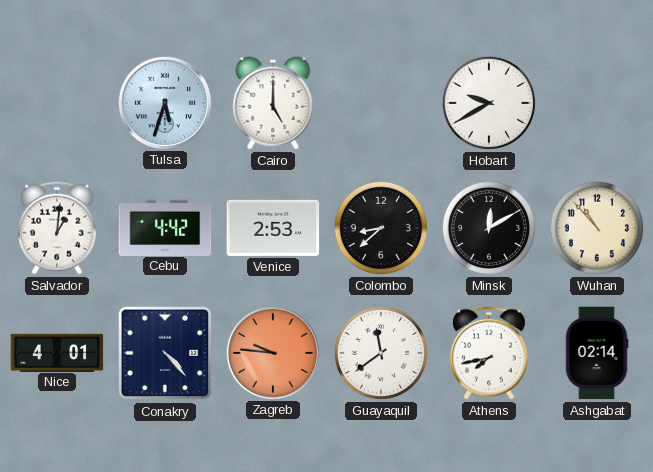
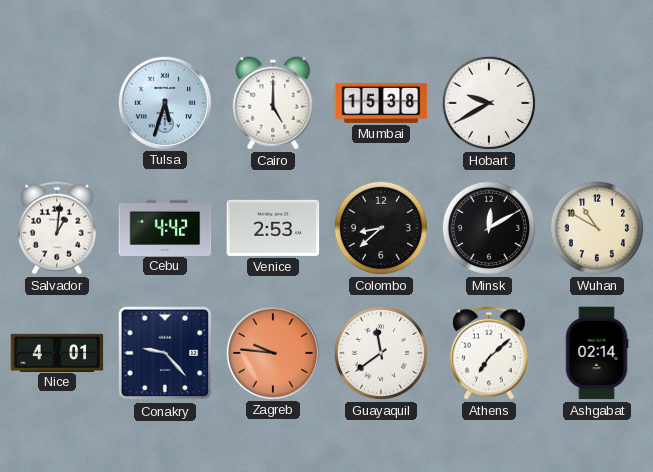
Mumbai: none -> 15:38 (381, 103)
Wuhan: 10:53 -> 10:50 (597, 228)
Conakry: 4:23 -> 9:23 (165, 353)
Athens: 7:43 -> 7:08 (490, 353)
